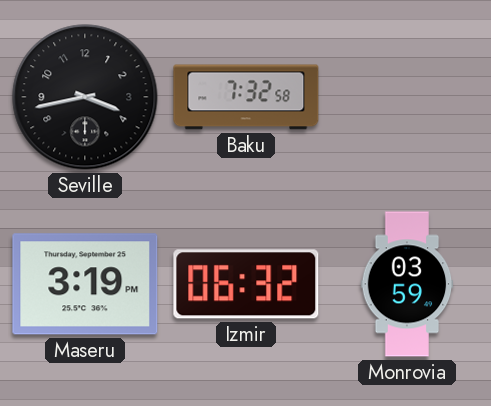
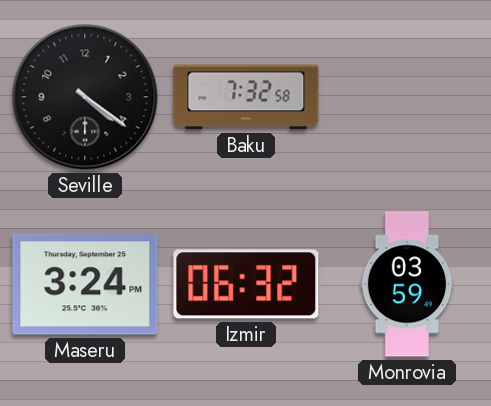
Seville: 3:43 -> 4:21 (85, 97)
Maseru: 3:19 -> 3:24 (85, 284)
